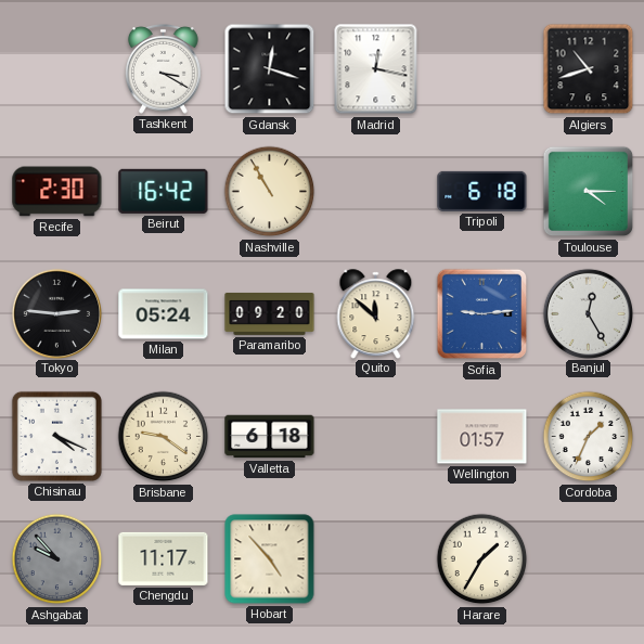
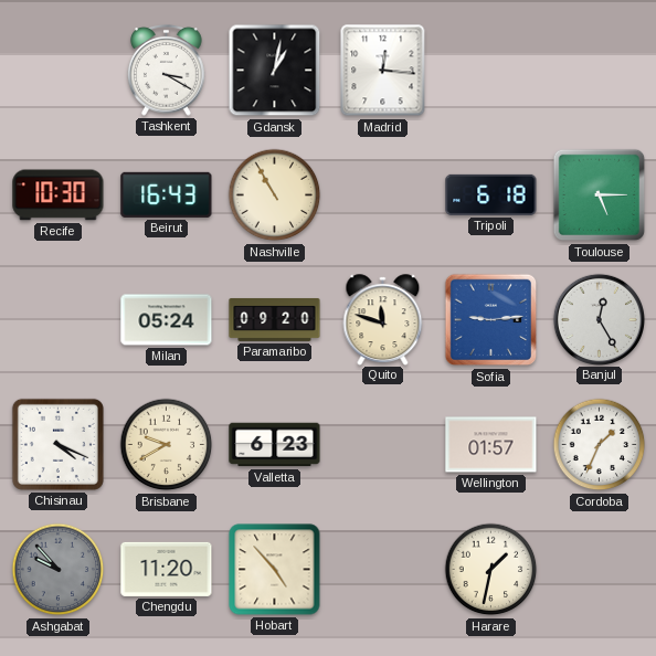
Gdansk: 12:18 -> 1:02 (275, 71)
Madrid: 12:17 -> 12:16 (383, 71)
Algiers: 10:42 -> none (589, 69)
Recife: 2:30 -> 10:30 (59, 195)
Beirut: 16:42 -> 16:43 (167, 194)
Toulouse: 4:15 -> 5:15 (600, 195)
Tokyo: 2:46 -> none (56, 313)
Quito: 11:52 -> 11:48 (383, 319)
Brisbane: 9:21 -> 9:40 (167, 445)
Valletta: 6:18 -> 6:23 (275, 445)
Chengdu: 11:17 -> 11:20 (167, 569)
Harare: 1:35 -> 1:32 (491, 570)
